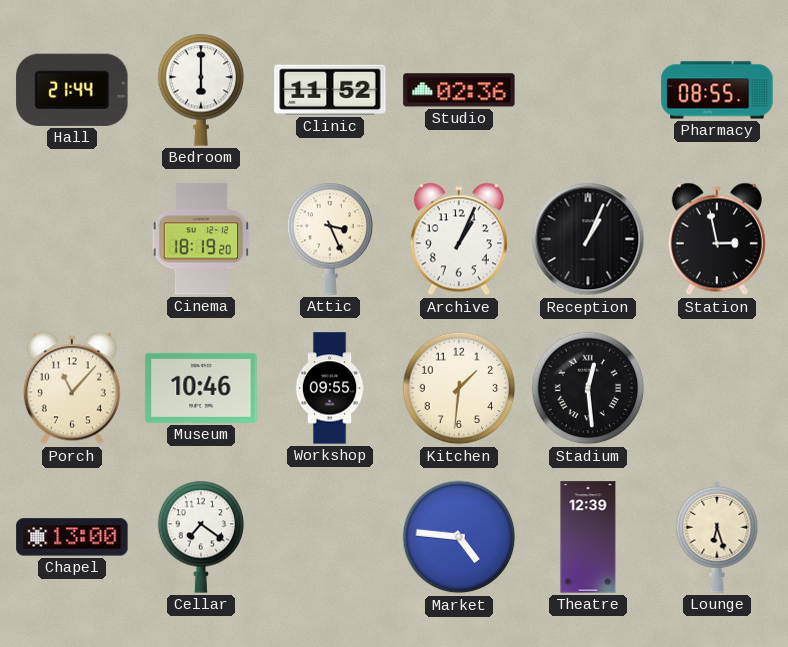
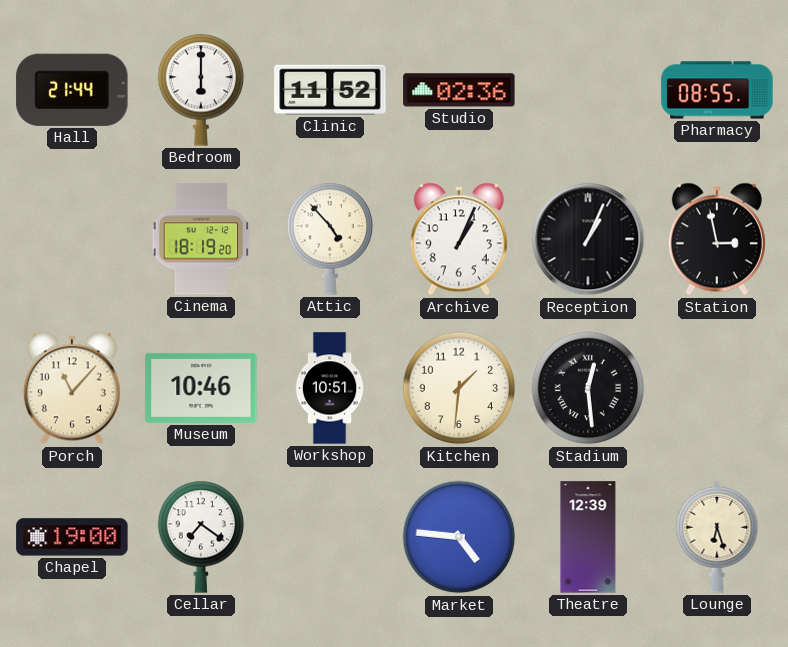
Attic: 3:26 -> 4:53 (330, 239)
Workshop: 09:55 -> 10:51 (330, 388)
Chapel: 13:00 -> 19:00 (72, 537)
